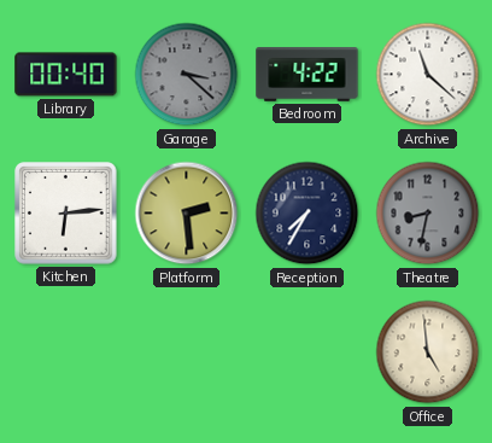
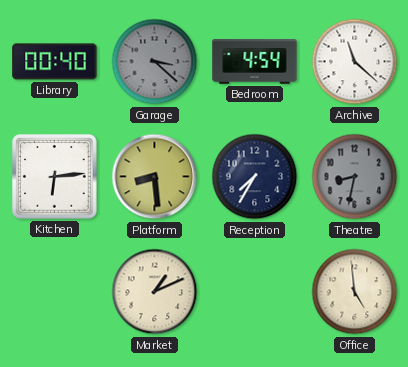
Bedroom: 4:22 -> 4:54 (255, 62)
Platform: 2:29 -> 8:29 (155, 177)
Market: none -> 1:11 (155, 292)
